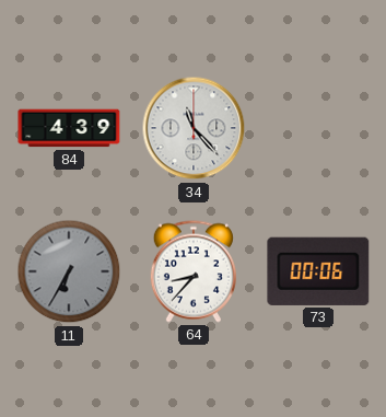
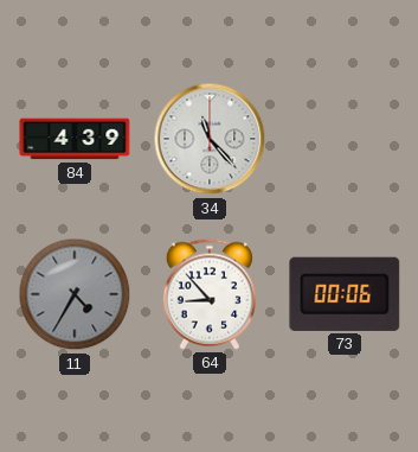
11: 6:35 -> 4:35 (75, 294)
64: 8:37 -> 8:53 (210, 294)
